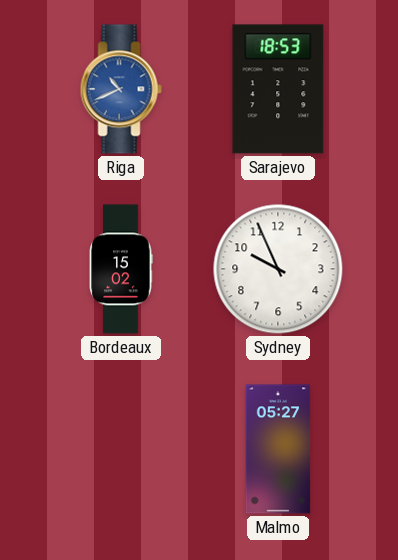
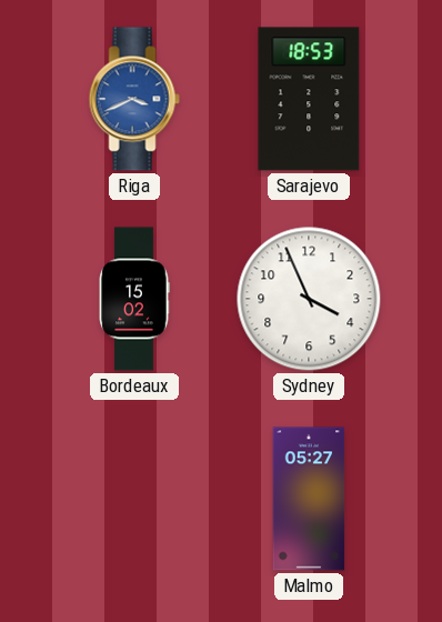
Riga: 10:41 -> 3:41 (134, 99)
Sydney: 9:56 -> 3:56 (309, 299)
